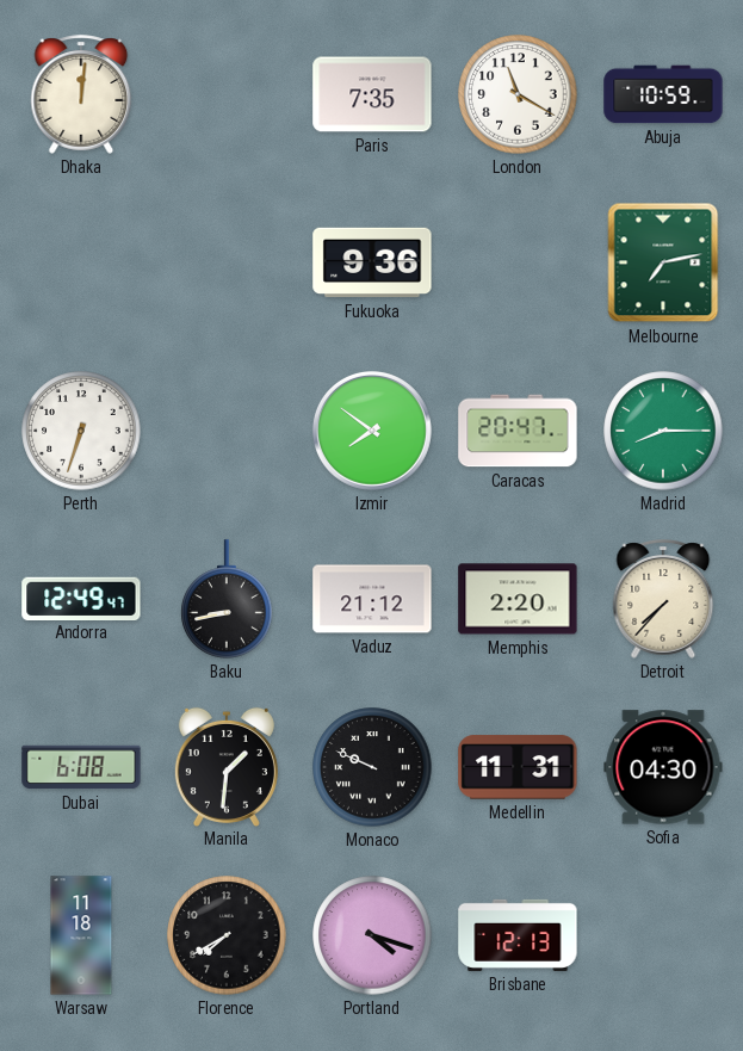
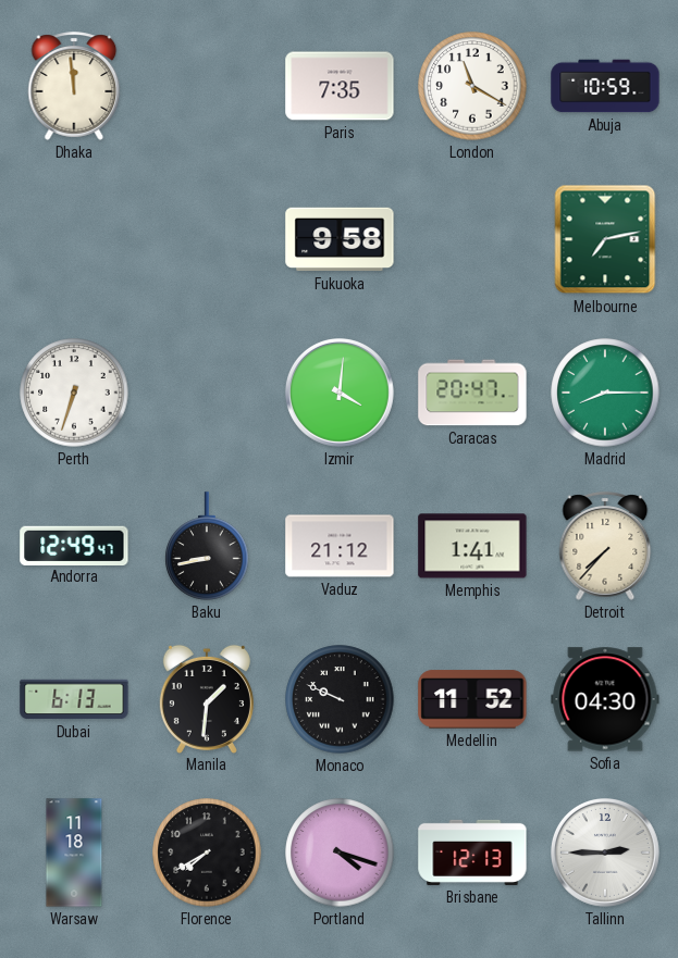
Dhaka: 12:01 -> 11:59 (74, 86)
Fukuoka: 9:36 -> 9:58 (340, 239)
Izmir: 7:51 -> 4:01 (341, 394)
Memphis: 2:20 -> 1:41 (472, 546)
Dubai: 6:08 -> 6:13 (74, 699)
Medellin: 11:31 -> 11:52 (472, 699)
Tallinn: none -> 2:45 (606, 854)
